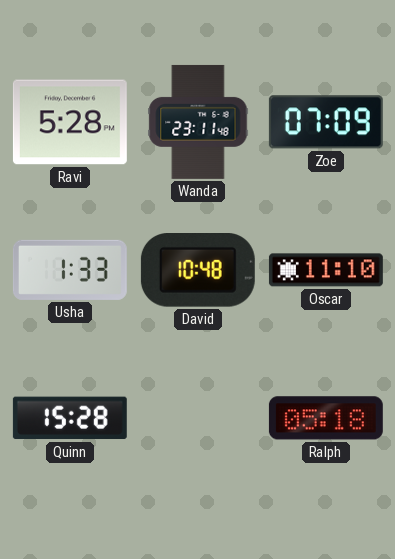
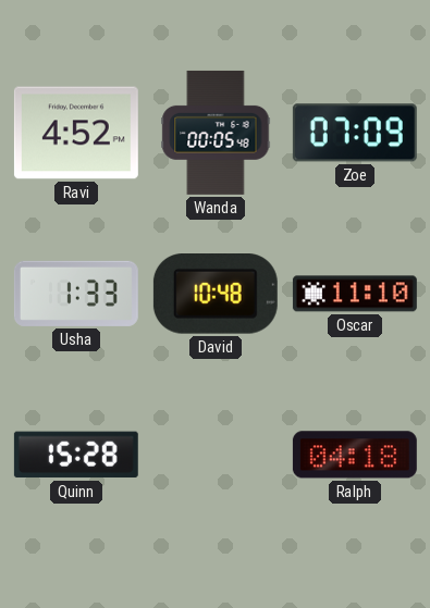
Ravi: 5:28 -> 4:52 (76, 133)
Wanda: 23:11 -> 00:05 (216, 133)
Ralph: 05:18 -> 04:18 (355, 455)
